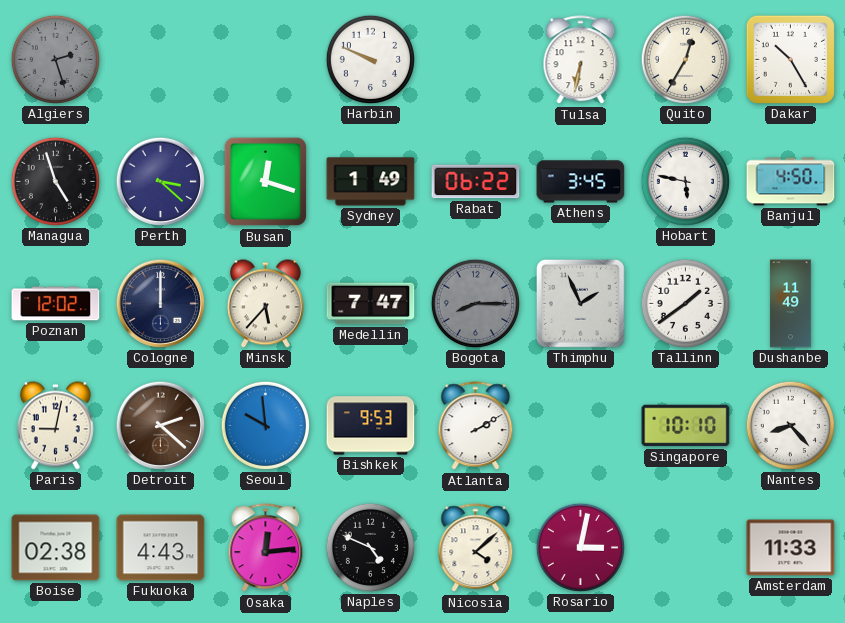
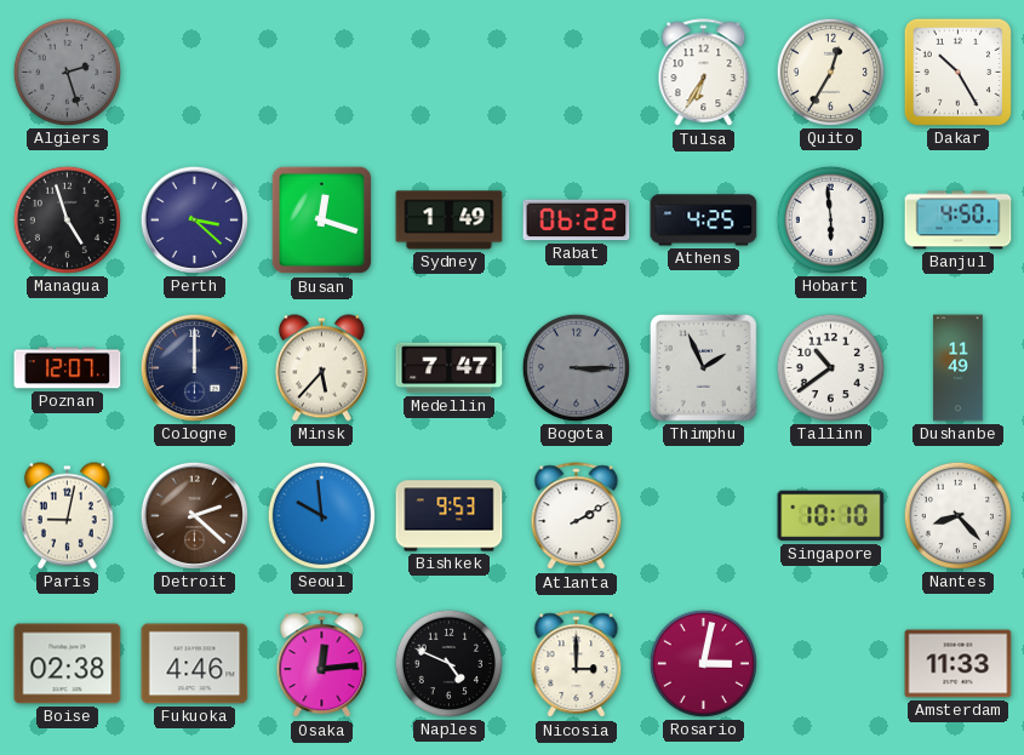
Harbin: 9:49 -> none (370, 59)
Tulsa: 6:32 -> 6:35 (704, 73)
Athens: 3:45 -> 4:25 (704, 221)
Hobart: 5:47 -> 5:59 (830, 219)
Poznan: 12:02 -> 12:07 (68, 368)
Bogota: 8:15 -> 3:15 (576, 367)
Tallinn: 1:39 -> 10:39 (830, 367)
Fukuoka: 4:43 -> 4:46 (195, 664)
Nicosia: 4:08 -> 3:00 (577, 664)
